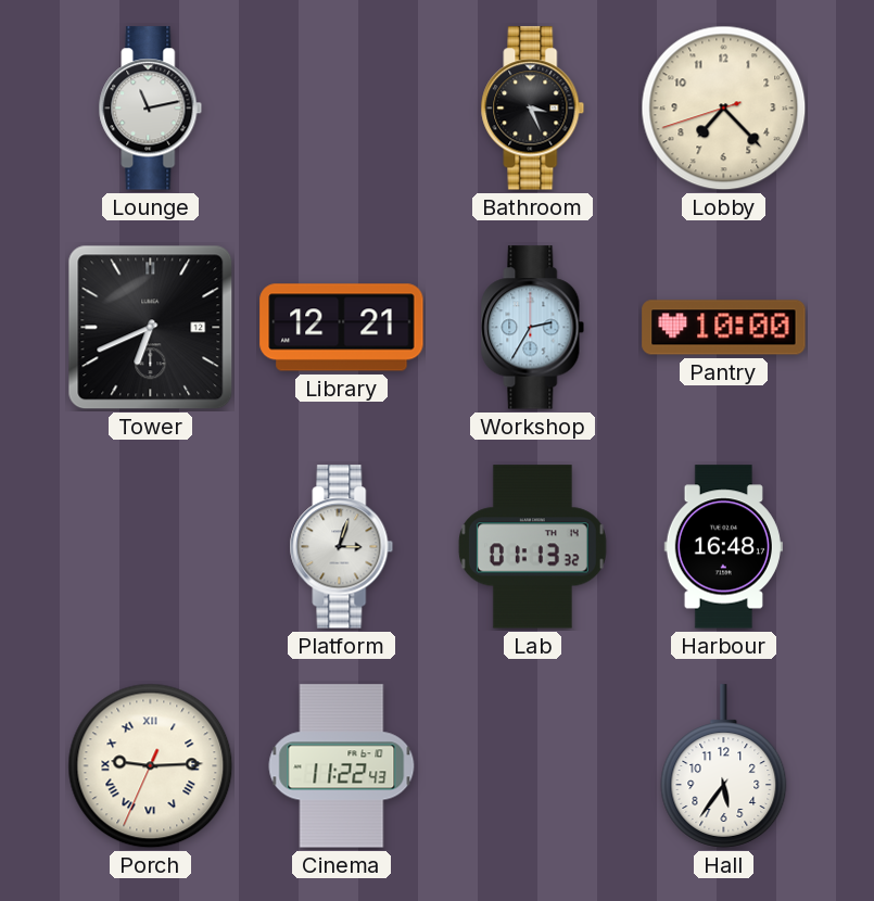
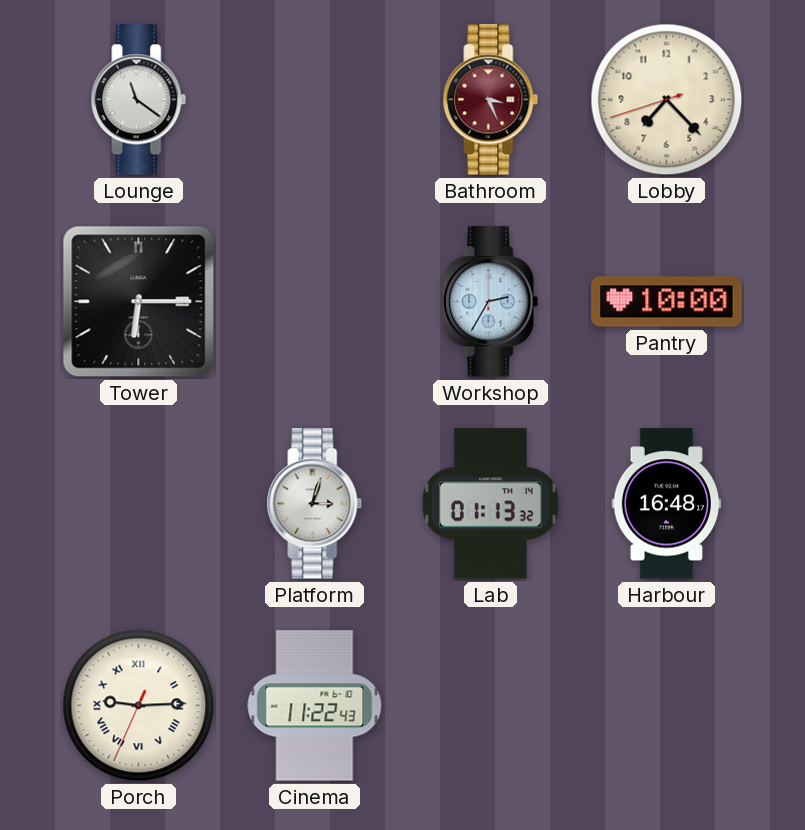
Lounge: 11:13 -> 11:21 (139, 100)
Bathroom dial: black -> burgundy (491, 100)
Tower: 6:41 -> 6:15 (139, 302)
Library: 12:21 -> none (342, 328)
Hall: 5:36 -> none (724, 766)
